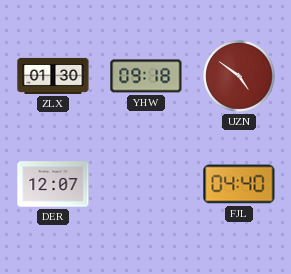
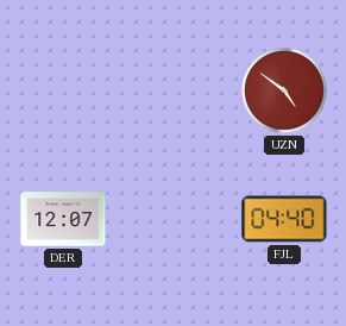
ZLX: 01:30 -> none (53, 76)
YHW: 09:18 -> none (146, 76)
